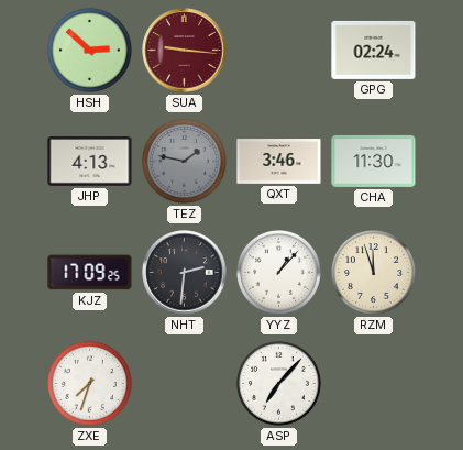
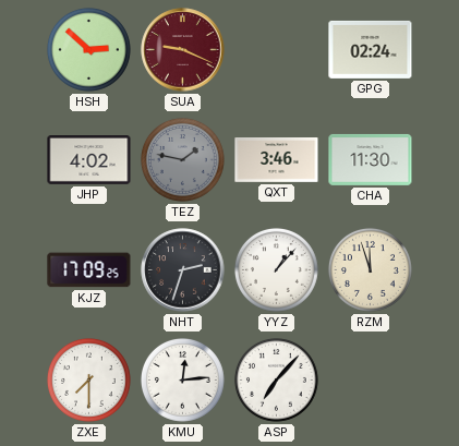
SUA: 9:16 -> 9:19 (183, 50)
JHP: 4:13 -> 4:02 (89, 160)
NHT: 2:31 -> 2:33 (183, 270)
ZXE: 7:33 -> 7:30 (88, 379)
KMU: none -> 12:14 (182, 379)
